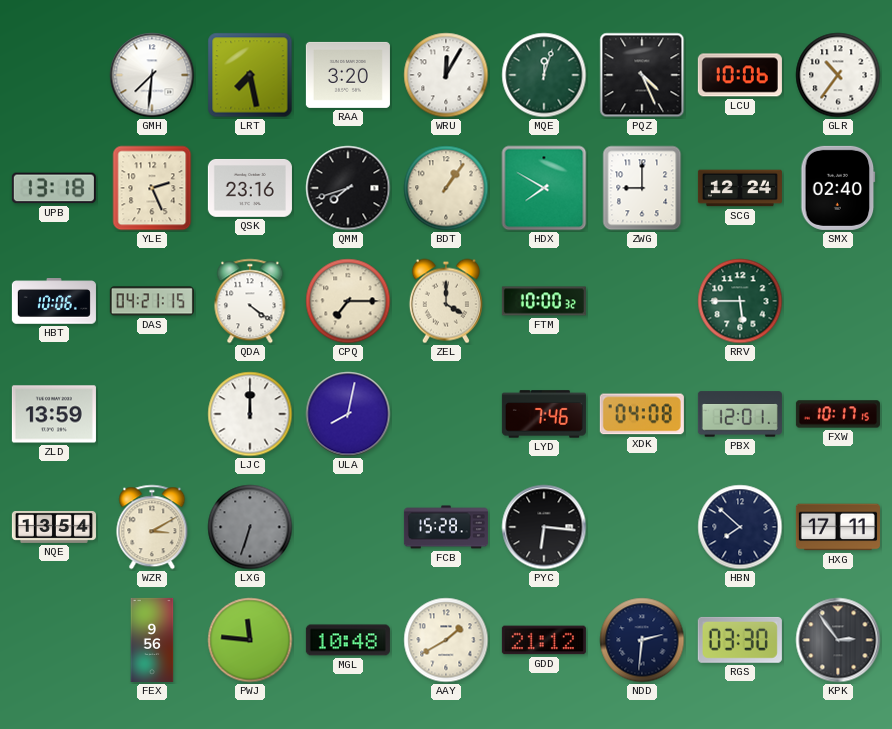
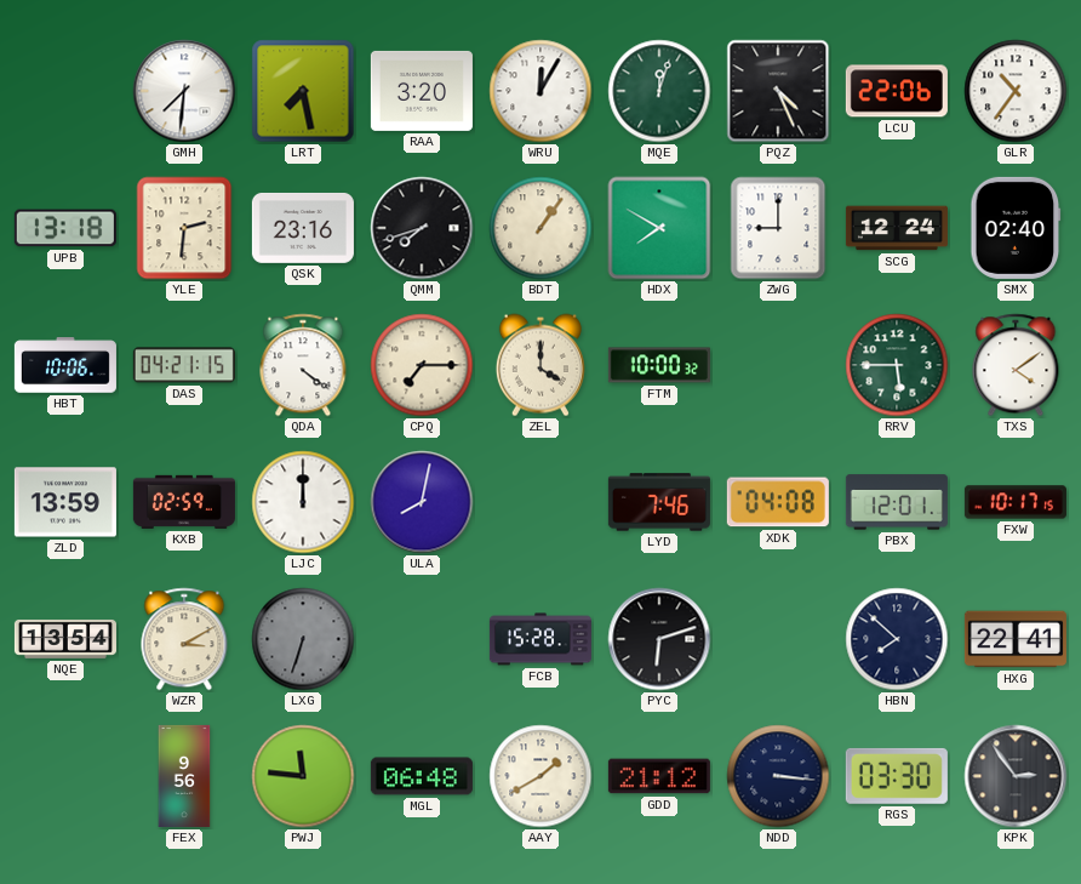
LCU: 10:06 -> 22:06 (897, 91)
YLE: 2:26 -> 2:31 (184, 228)
TXS: none -> 4:09 (1016, 365)
KXB: none -> 02:59 (184, 502)
PYC: 6:16 -> 6:12 (659, 639)
HXG: 17:11 -> 22:41 (1016, 639)
MGL: 10:48 -> 06:48 (422, 776)
NDD: 2:31 -> 3:16 (778, 776)
